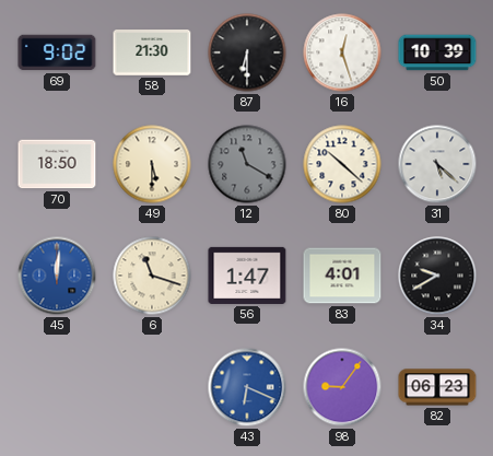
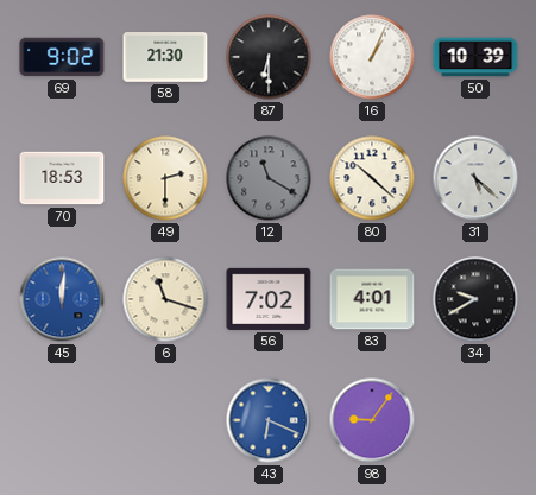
16: 12:27 -> 1:04 (372, 57)
70: 18:50 -> 18:53 (62, 178)
49: 5:30 -> 2:30 (165, 178)
56: 1:47 -> 7:02 (269, 299)
82: 06:23 -> none (437, 387)
